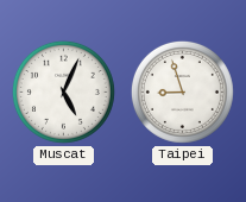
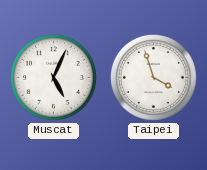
Taipei: 8:57 -> 3:57 (153, 77)
